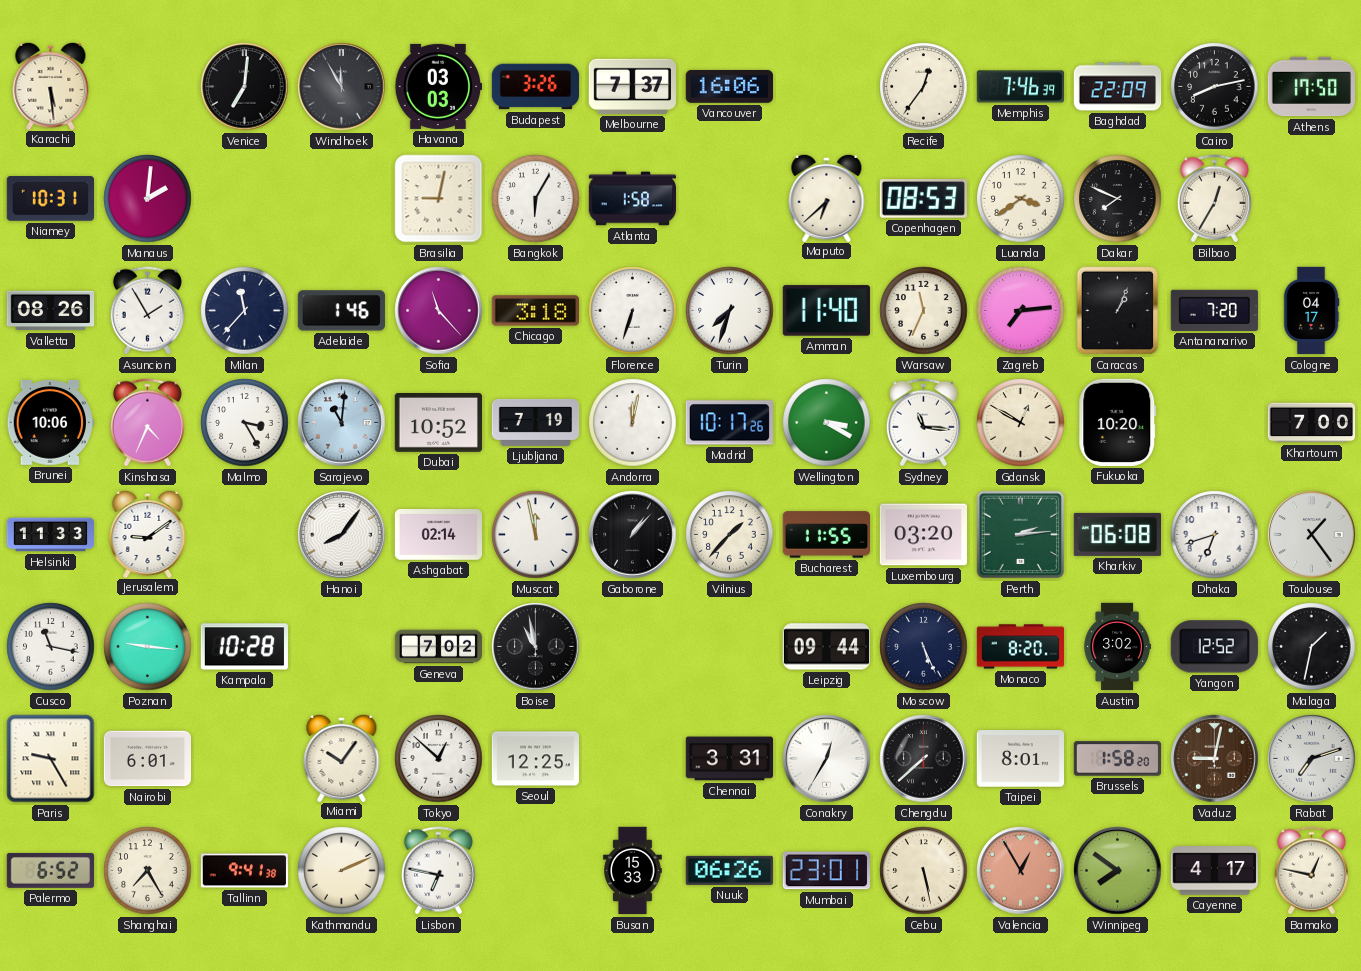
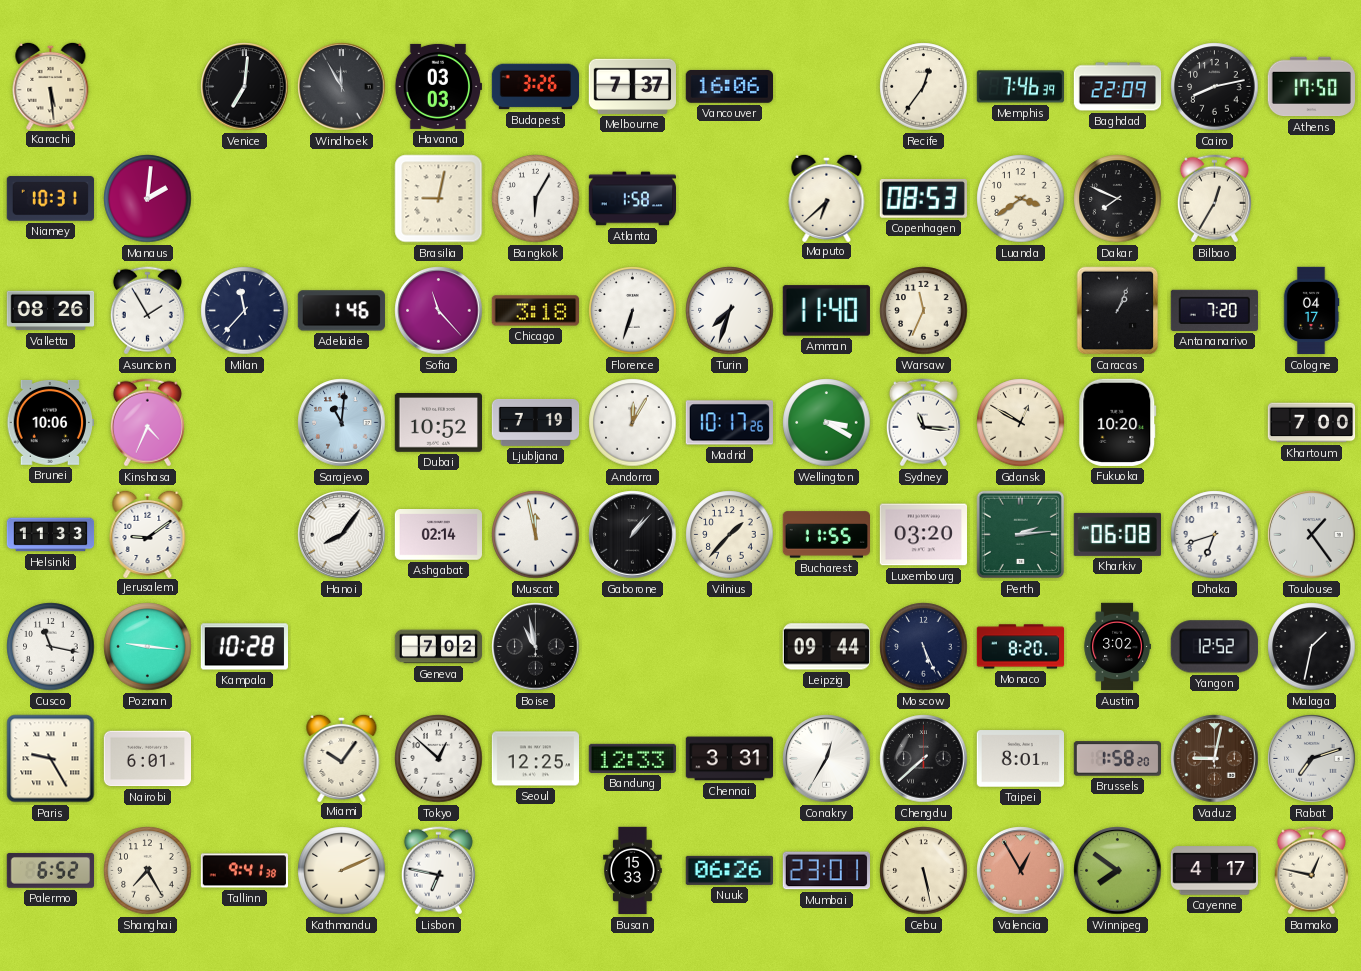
Zagreb: 7:14 -> none (1021, 311)
Malmo: 3:25 -> none (245, 423)
Andorra: 12:02 -> 12:05 (633, 423)
Bandung: none -> 12:33 (632, 758)
